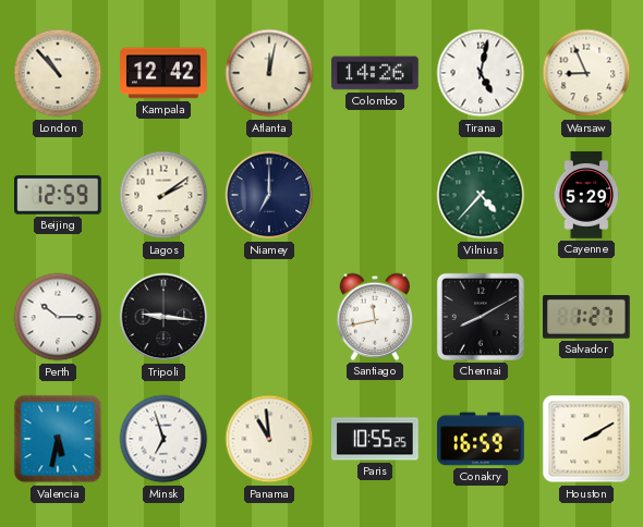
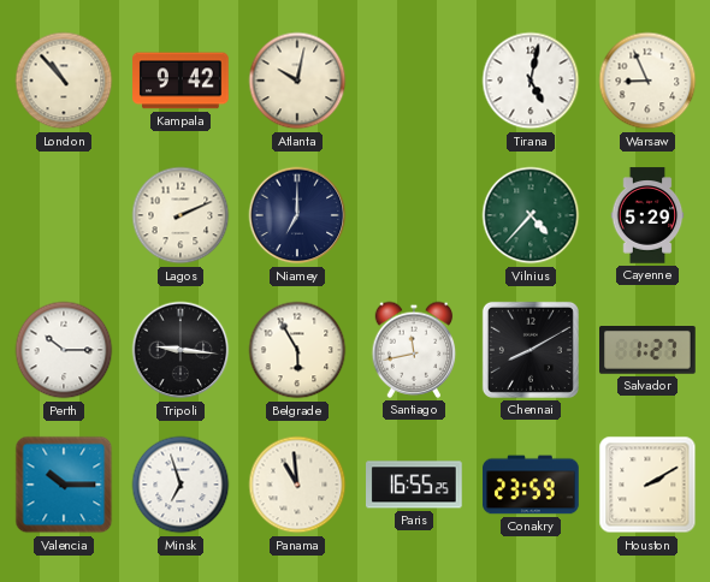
Kampala: 12:42 -> 9:42 (181, 81)
Atlanta: 12:02 -> 10:02 (297, 81)
Colombo: 14:26 -> none (375, 73)
Beijing: 12:59 -> none (59, 195)
Lagos: 2:09 -> 2:11 (181, 215)
Belgrade: none -> 5:55 (297, 350)
Valencia: 5:32 -> 10:15 (64, 485)
Paris: 10:55 -> 16:55 (415, 485)
Conakry: 16:59 -> 23:59 (531, 485)
